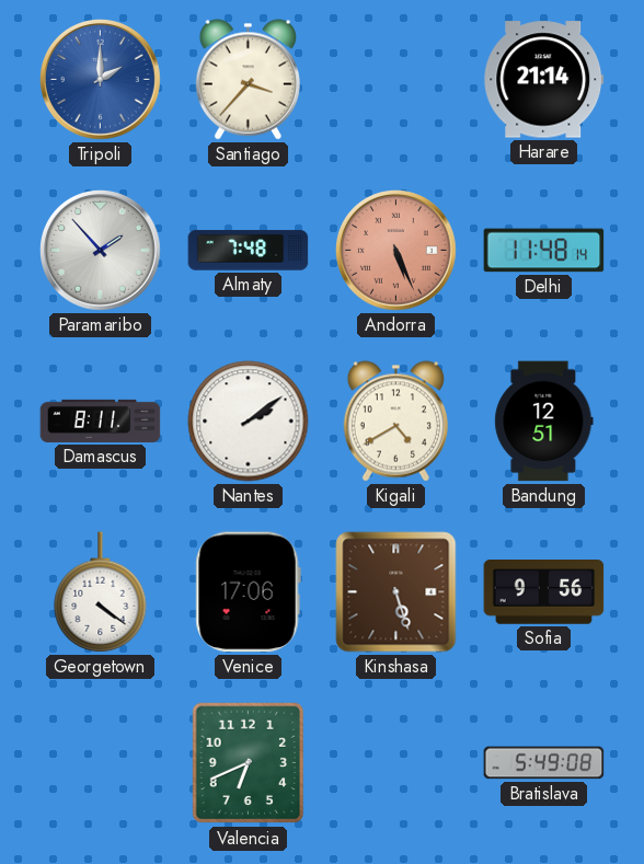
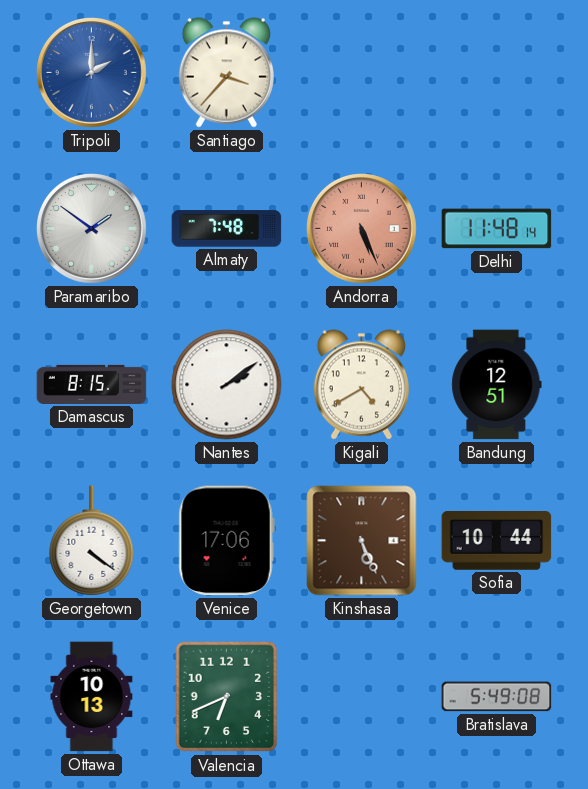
Harare: 21:14 -> none (544, 80)
Paramaribo: 1:53 -> 1:51 (92, 229)
Damascus: 8:11 -> 8:15 (92, 384)
Kinshasa: 5:27 -> 5:26 (362, 541)
Sofia: 9:56 -> 10:44 (497, 541)
Ottawa: none -> 10:13 (92, 697)
